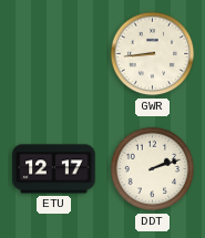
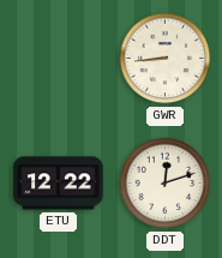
ETU: 12:17 -> 12:22 (59, 184)
DDT: 2:12 -> 12:12 (166, 184)
